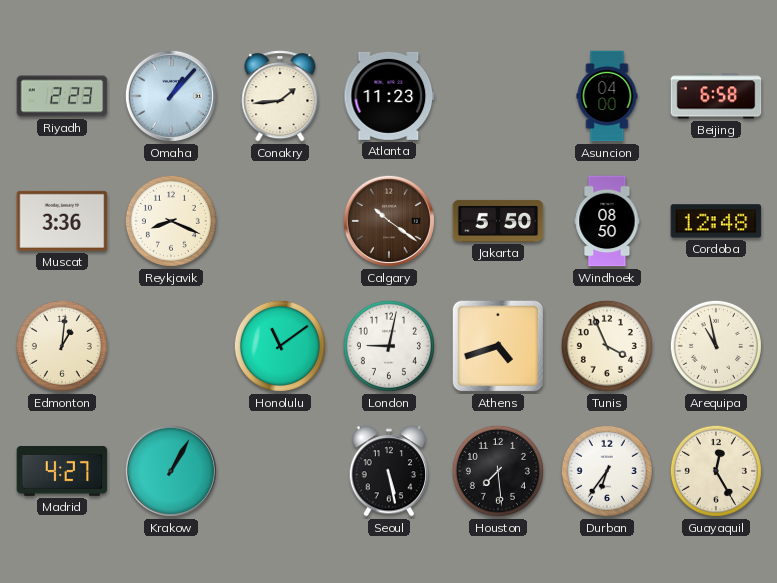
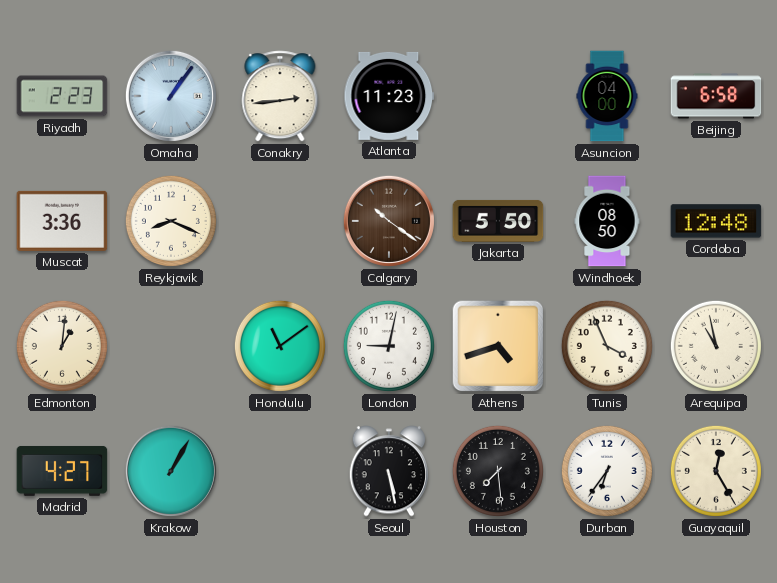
Omaha: 1:07 -> 1:06 (171, 96)
Conakry: 1:44 -> 2:44 (280, 96)
